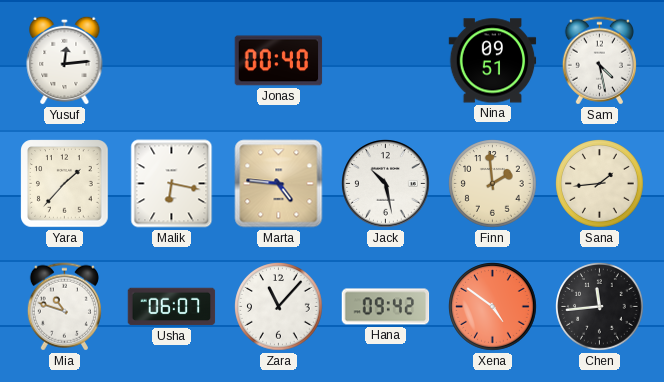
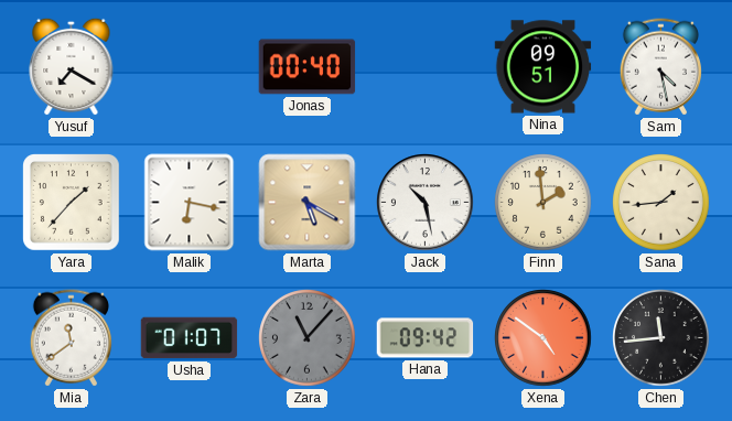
Yusuf: 12:14 -> 7:20 (72, 66)
Marta: 4:46 -> 5:20 (308, 203)
Mia: 10:48 -> 11:39 (71, 338)
Usha: 06:07 -> 01:07 (190, 338)
Zara dial: white -> grey (308, 338)
